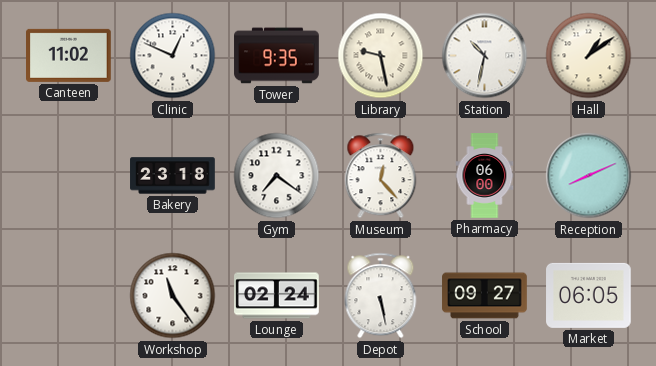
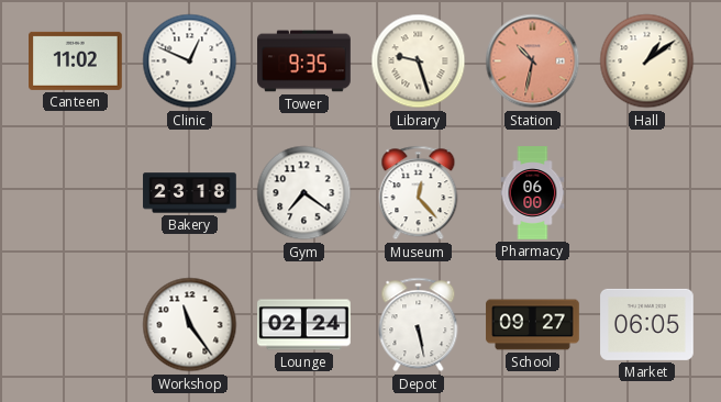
Library: 9:28 -> 9:27 (419, 62)
Station dial: white -> salmon (533, 62)
Reception: 8:11 -> none (589, 176)
